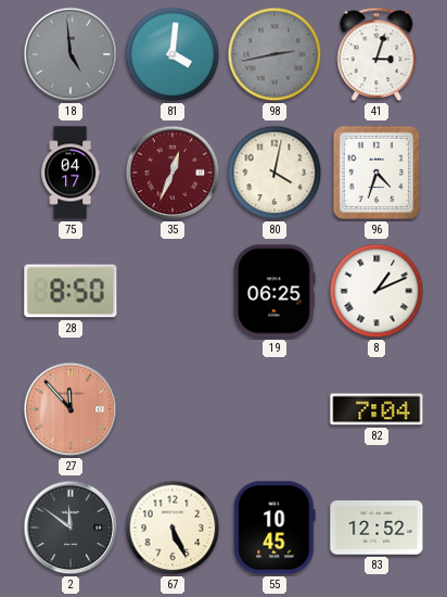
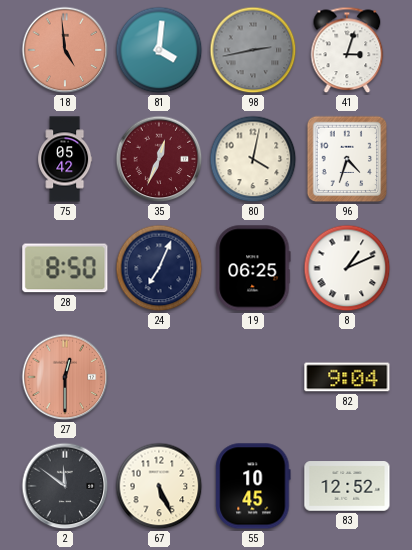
18 dial: grey -> salmon (65, 50)
75: 04:17 -> 05:42 (65, 159)
24: none -> 7:04 (159, 268)
27: 11:53 -> 12:30 (65, 377)
82: 7:04 -> 9:04 (347, 377)
